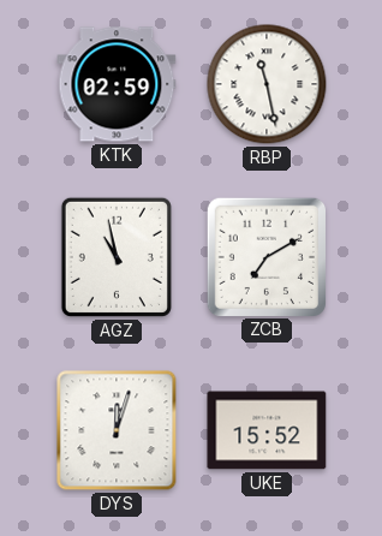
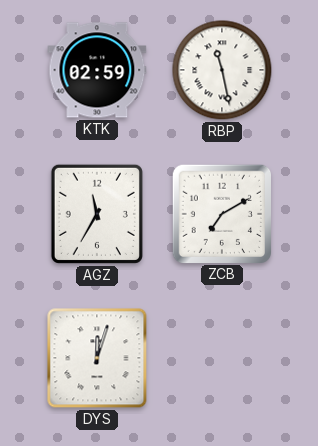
AGZ: 10:58 -> 11:35 (97, 214)
UKE: 15:52 -> none (267, 430)
